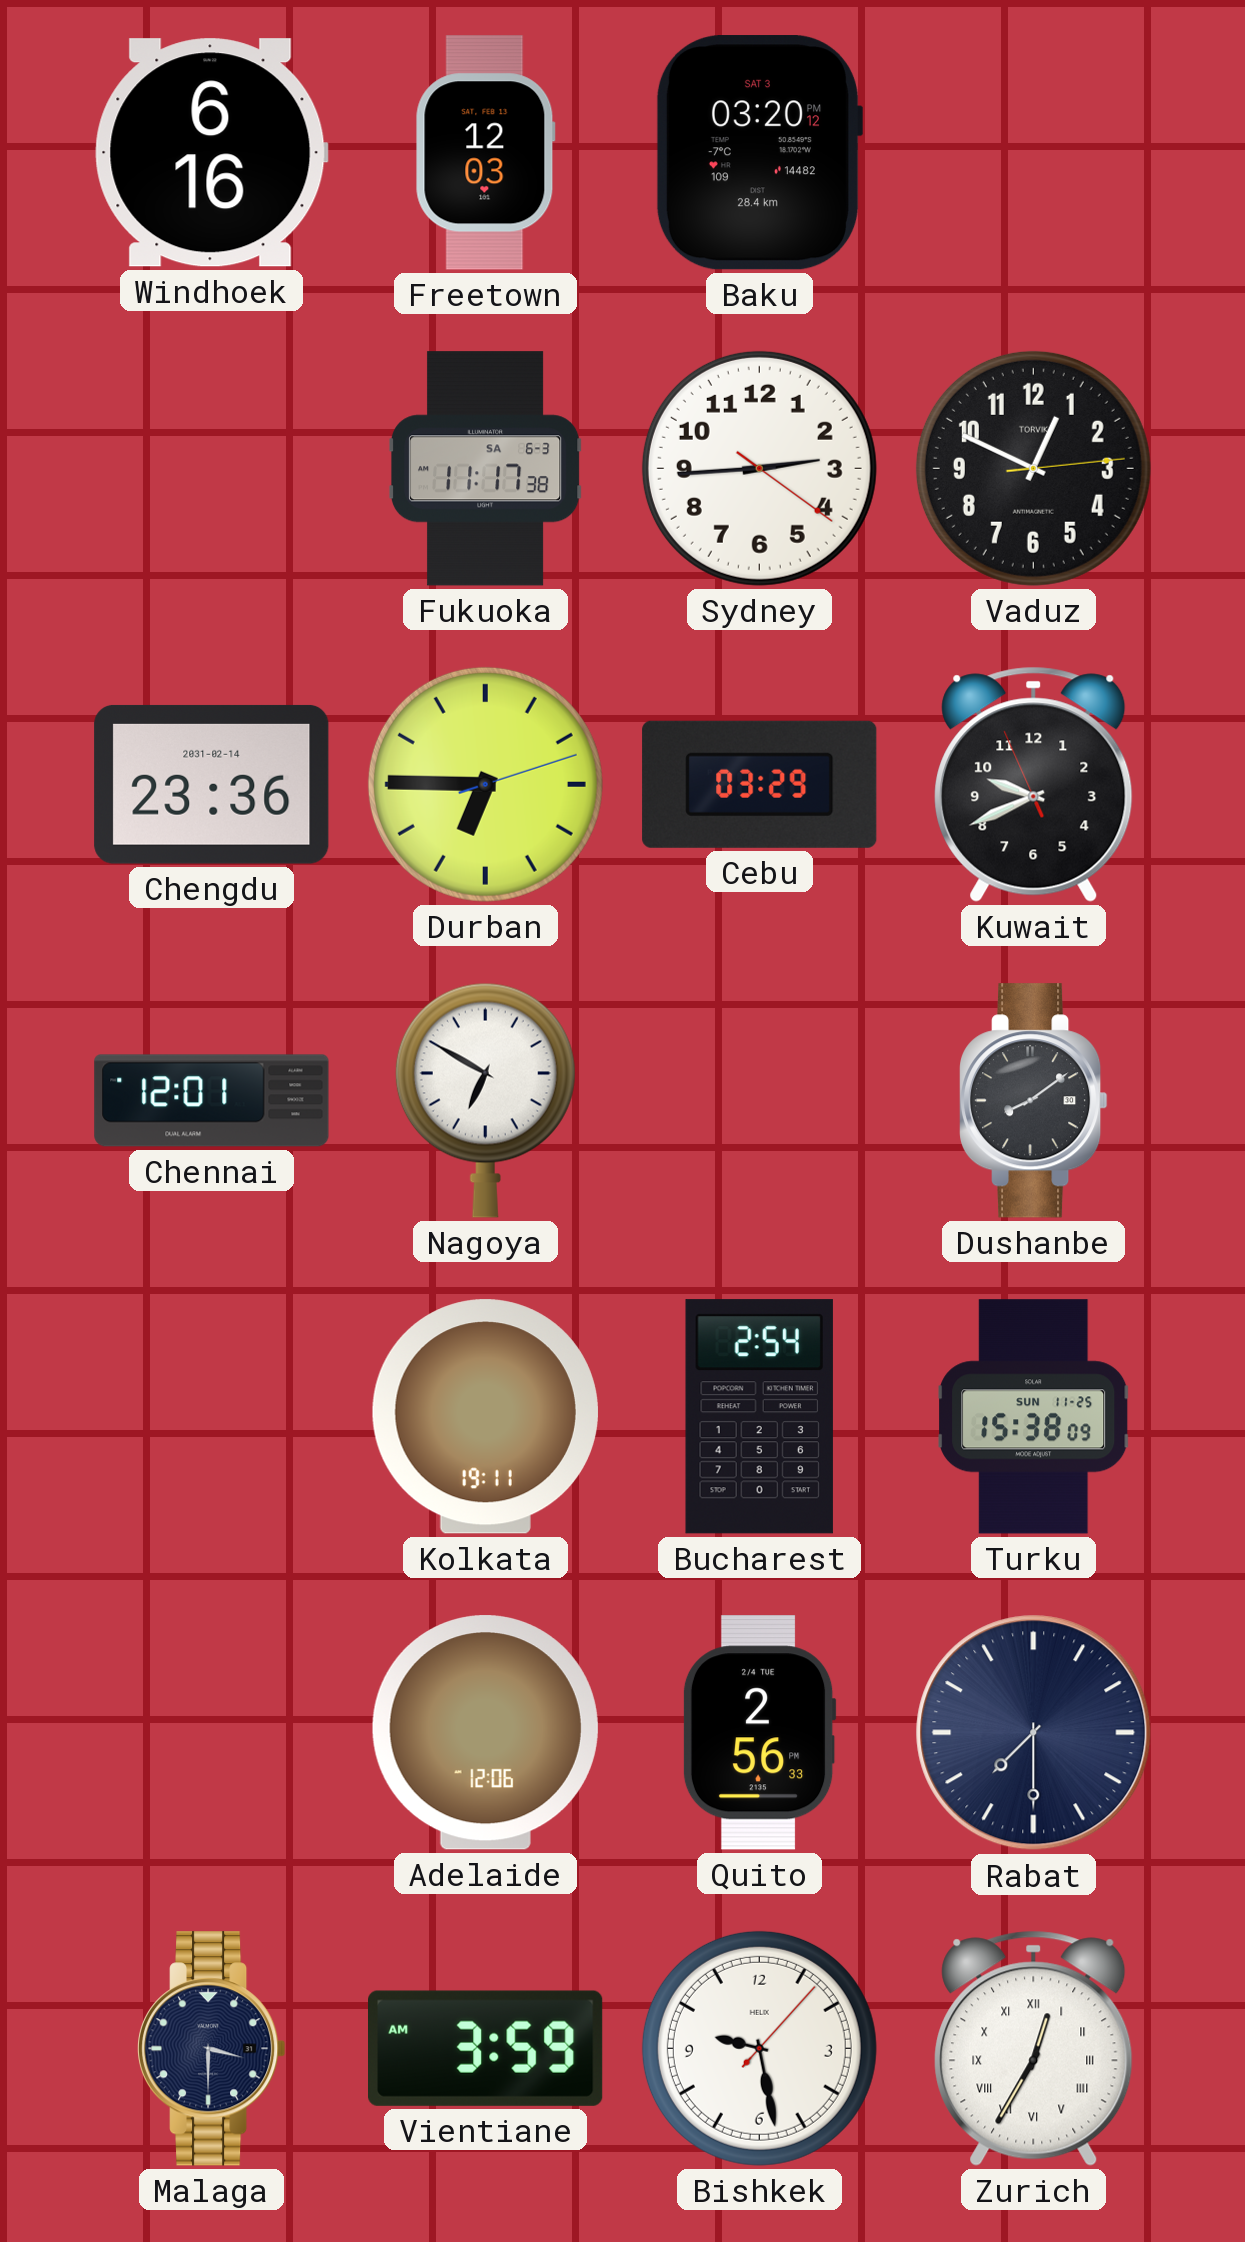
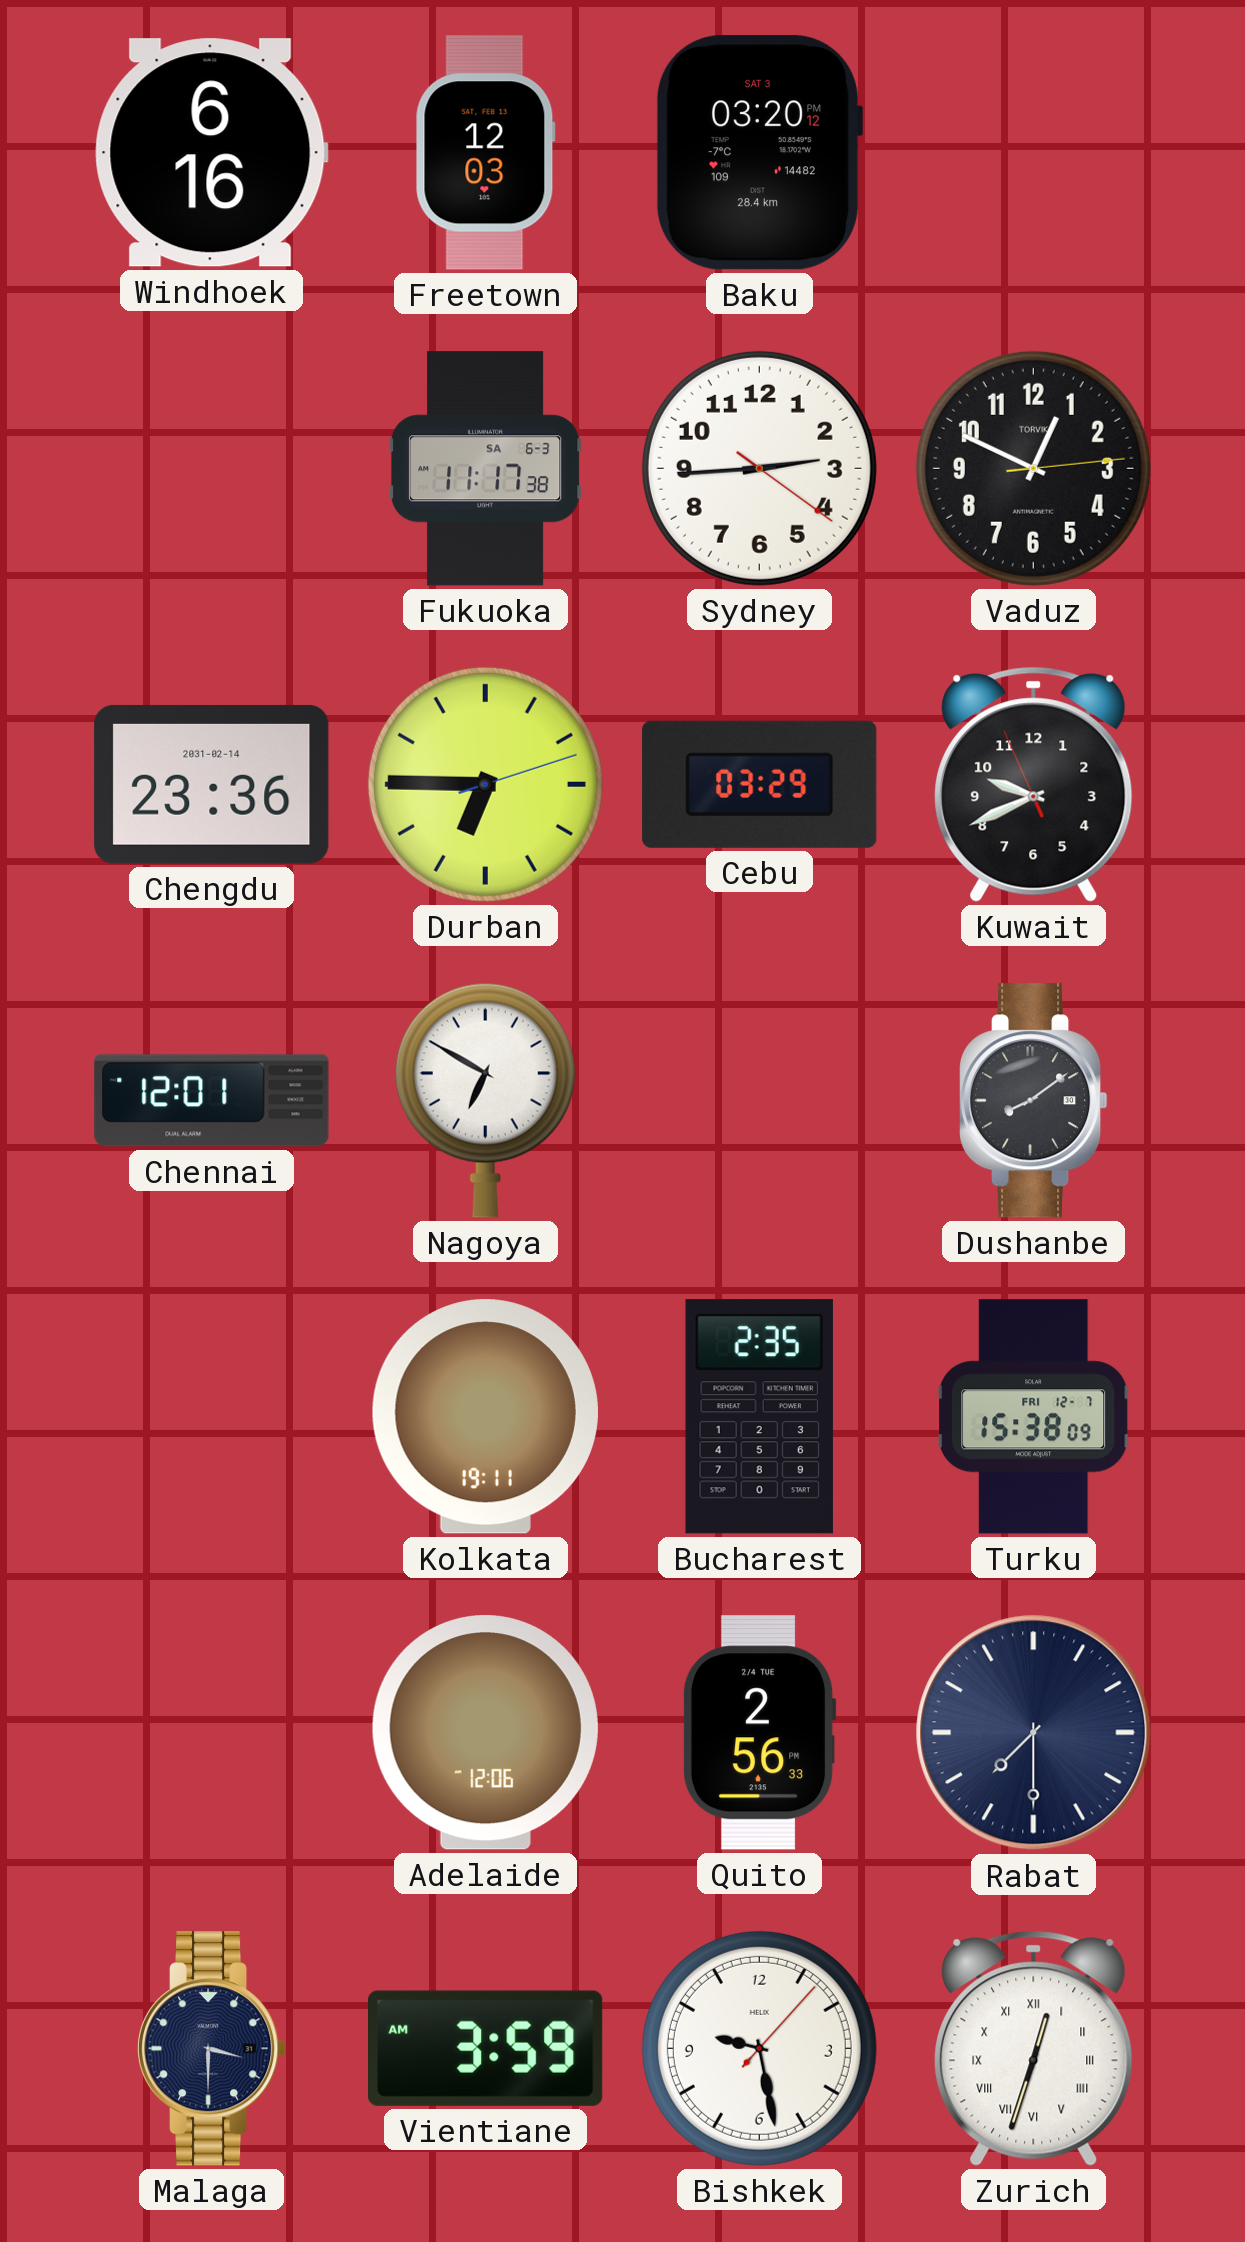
Bucharest: 2:54 -> 2:35 (759, 1417)
Turku date: SUN 11-25 -> FRI 12-7 (1034, 1417)
Zurich: 12:35 -> 12:33 (1034, 2048)
